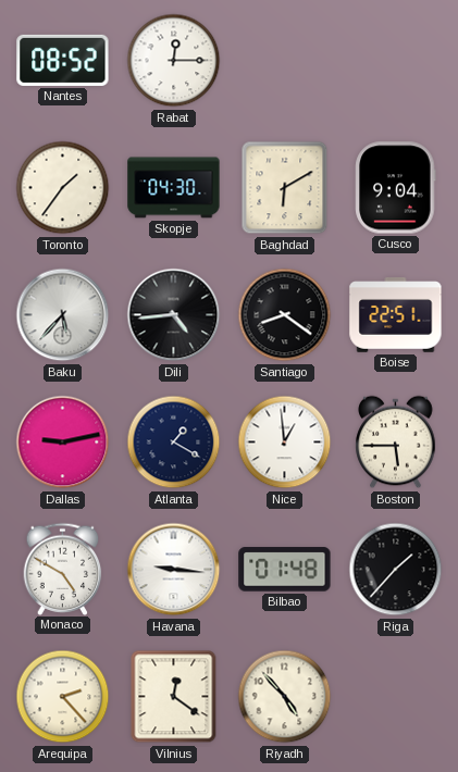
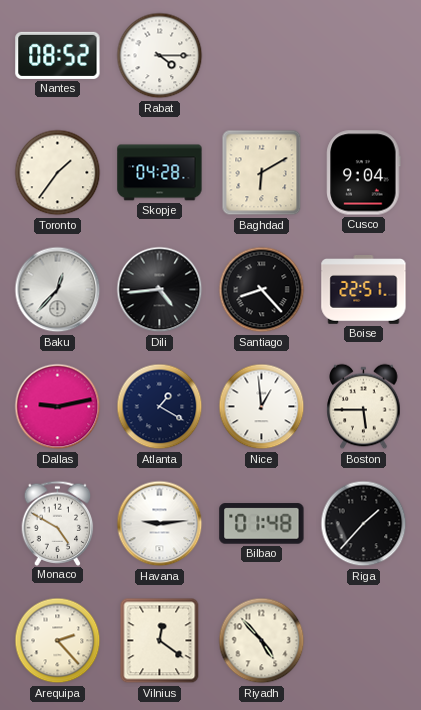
Rabat: 12:15 -> 4:15 (160, 56)
Skopje: 04:30 -> 04:28 (160, 173)
Baku: 5:37 -> 12:37 (58, 290)
Santiago: 8:21 -> 8:23 (262, 290)
Havana: 9:16 -> 9:14 (160, 524)
